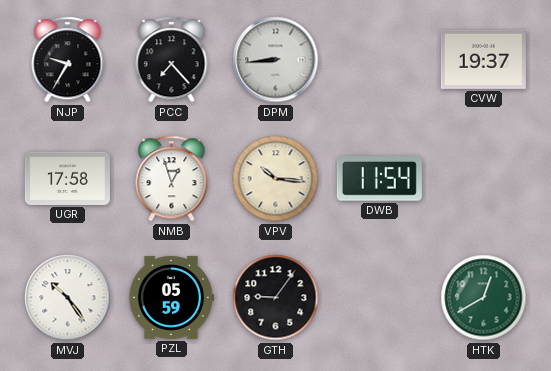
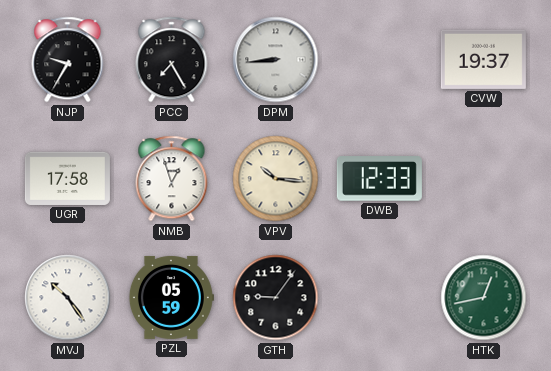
PCC: 7:23 -> 7:25 (172, 60)
DWB: 11:54 -> 12:33 (379, 179)
HTK: 12:40 -> 12:43 (484, 298)
